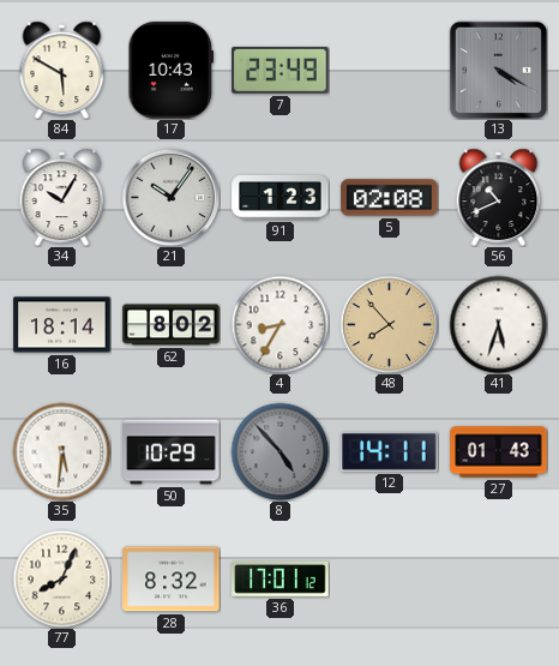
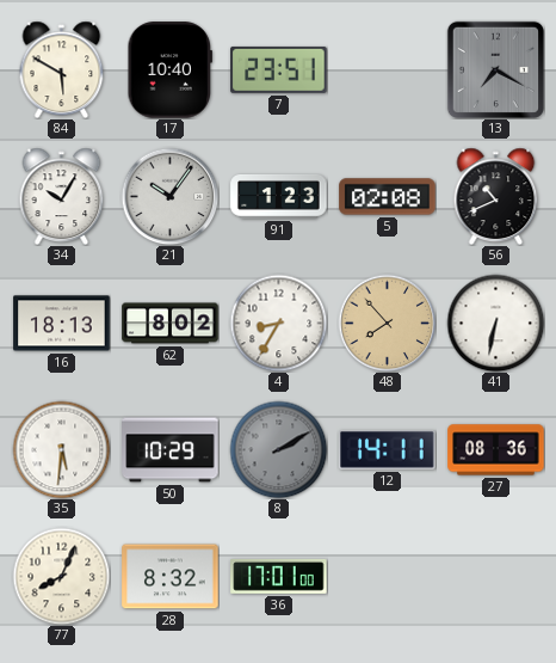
17: 10:43 -> 10:40 (169, 70)
7: 23:49 -> 23:51 (279, 69)
13: 4:20 -> 7:20 (495, 69)
16: 18:14 -> 18:13 (62, 324)
41: 5:33 -> 6:32 (495, 323)
8: 4:53 -> 2:10 (278, 449)
27: 01:43 -> 08:36 (496, 450)
36: 17:01:12 -> 17:01:00 (279, 577)
